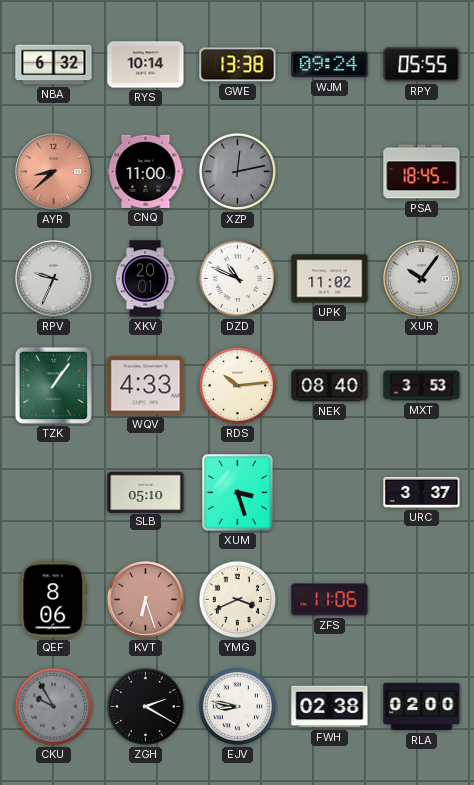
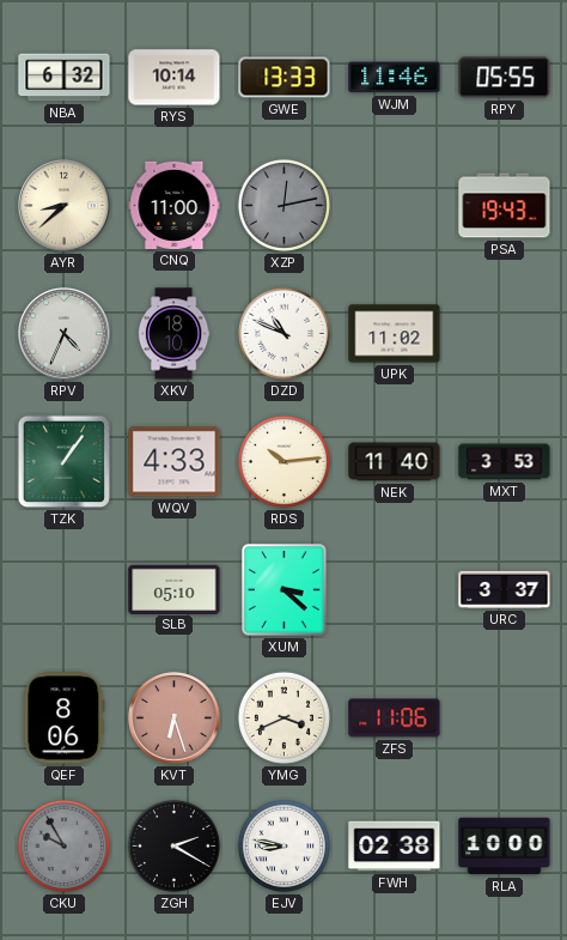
GWE: 13:38 -> 13:33 (285, 78)
WJM: 09:24 -> 11:46 (395, 78)
AYR dial: salmon -> cream (65, 206)
PSA: 18:45 -> 19:43 (505, 206)
RPV: 9:34 -> 4:34 (65, 334)
XKV: 20:01 -> 18:10 (173, 334)
XUR: 10:06 -> none (422, 279)
NEK: 08:40 -> 11:40 (395, 462)
XUM: 3:27 -> 3:22 (285, 590)
RLA: 02:00 -> 10:00 (505, 847)
